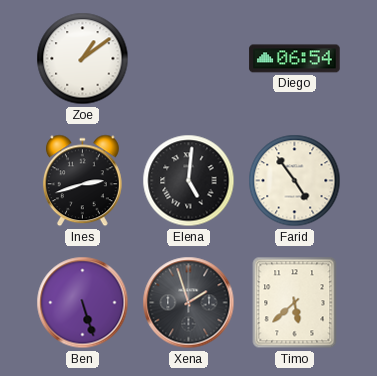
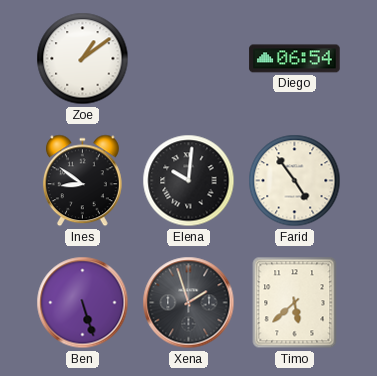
Ines: 2:42 -> 8:51 (82, 181)
Elena: 5:01 -> 10:01 (189, 181)
